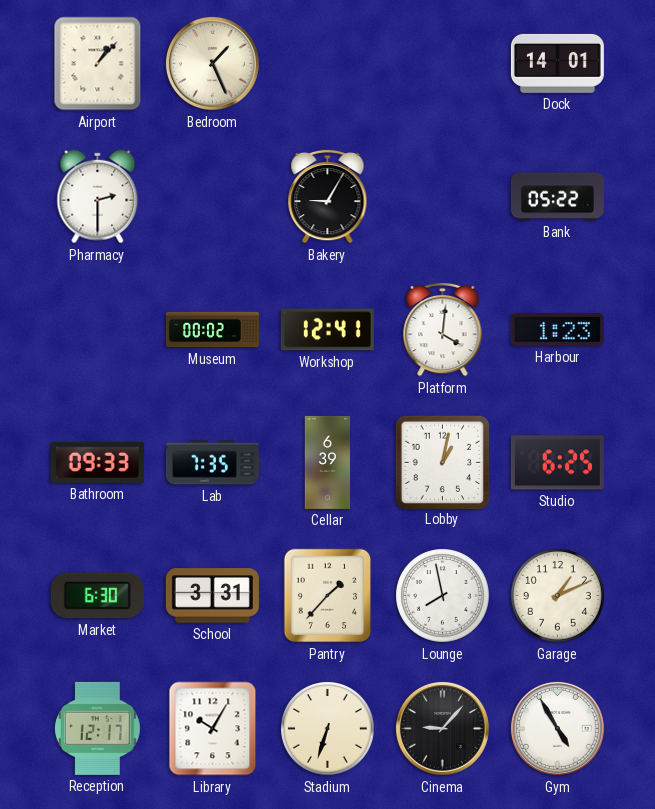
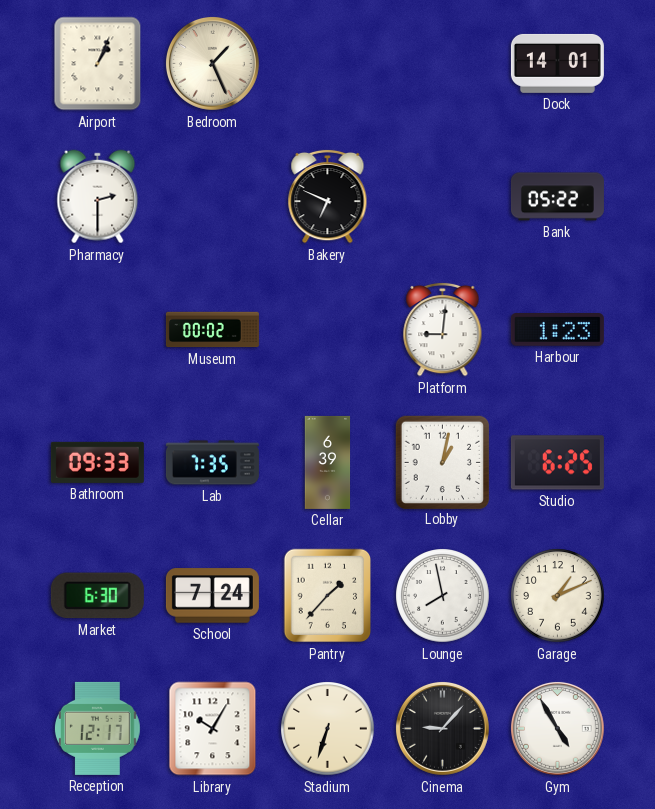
Airport: 1:07 -> 1:04 (98, 64)
Bakery: 9:05 -> 6:49 (328, 196)
Workshop: 12:41 -> none (327, 330)
Platform: 4:01 -> 9:01 (443, 329)
School: 3:31 -> 7:24 (212, 596)
